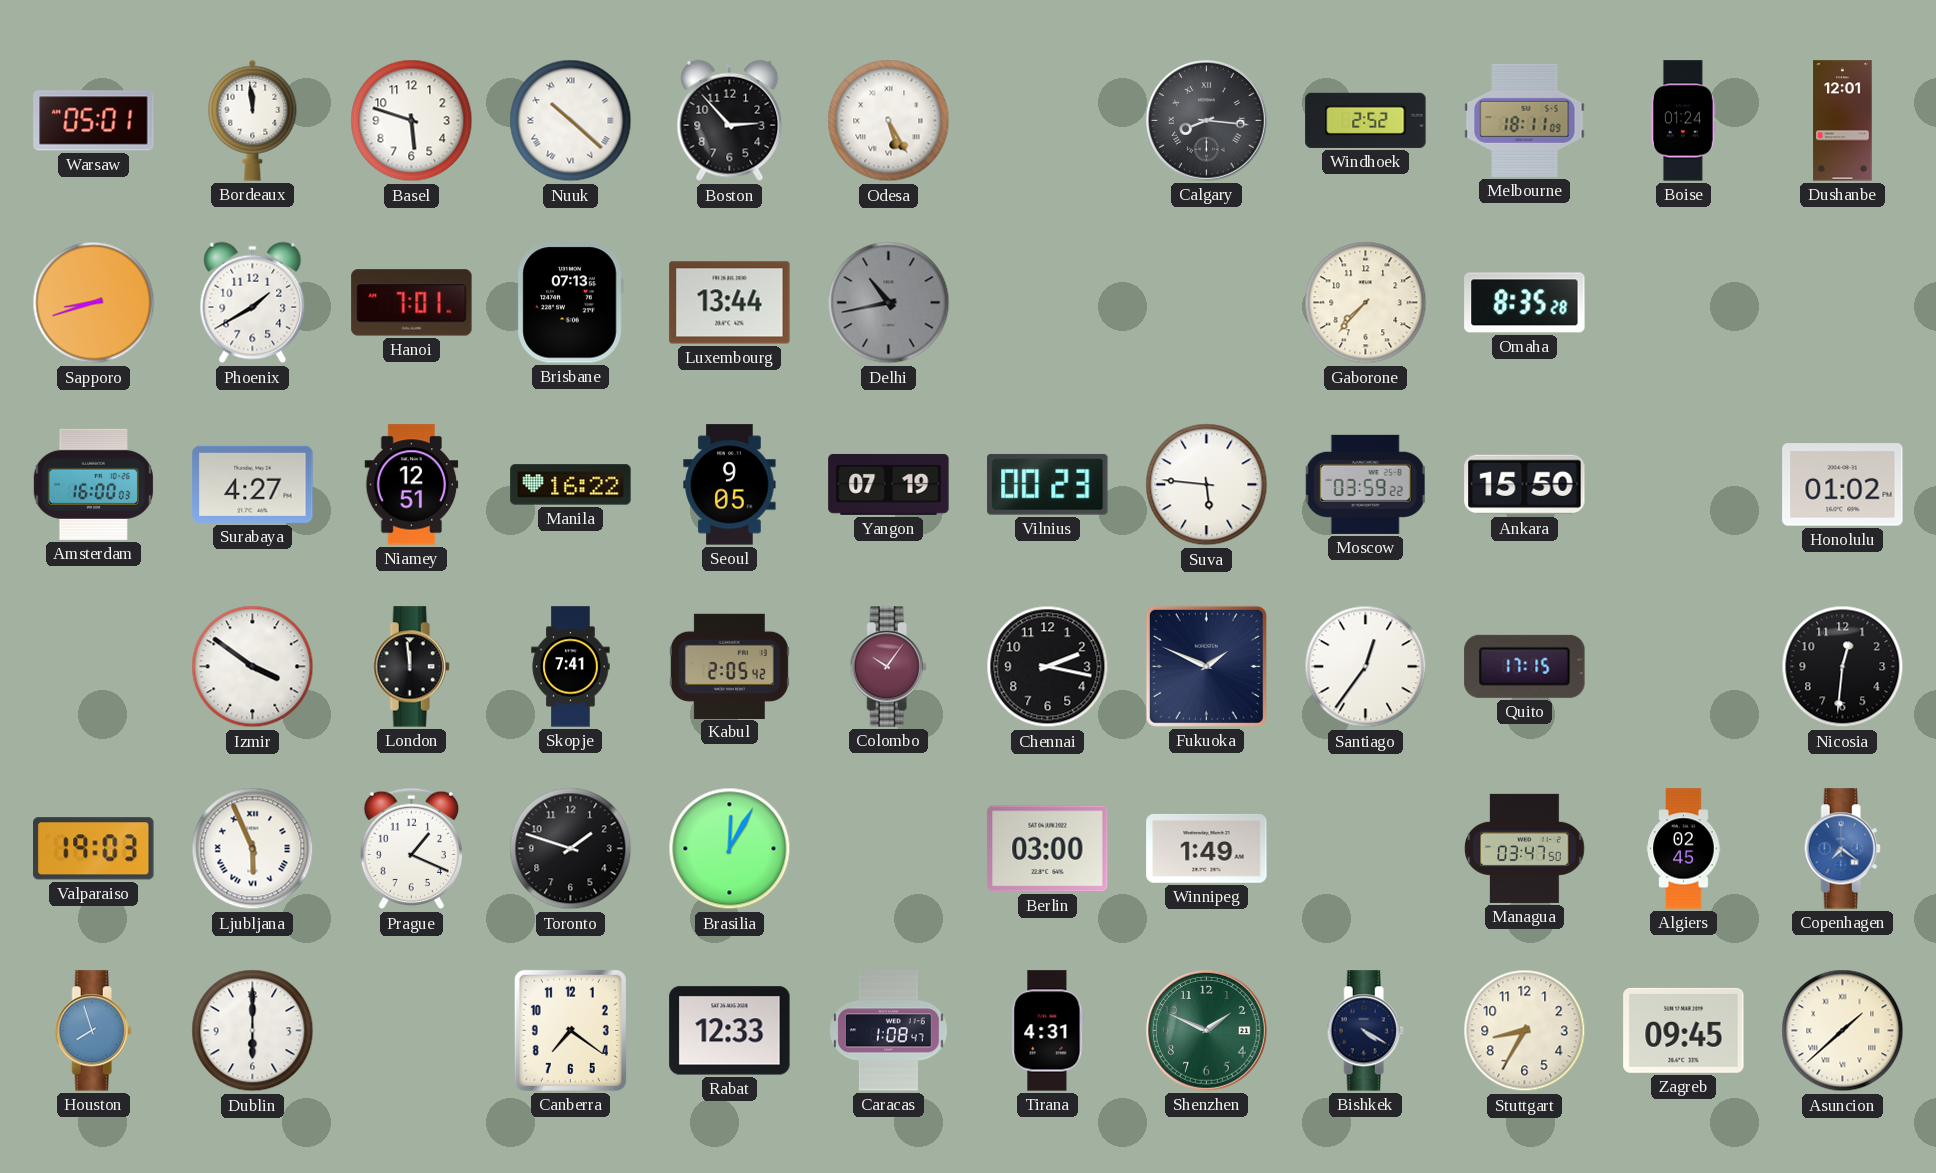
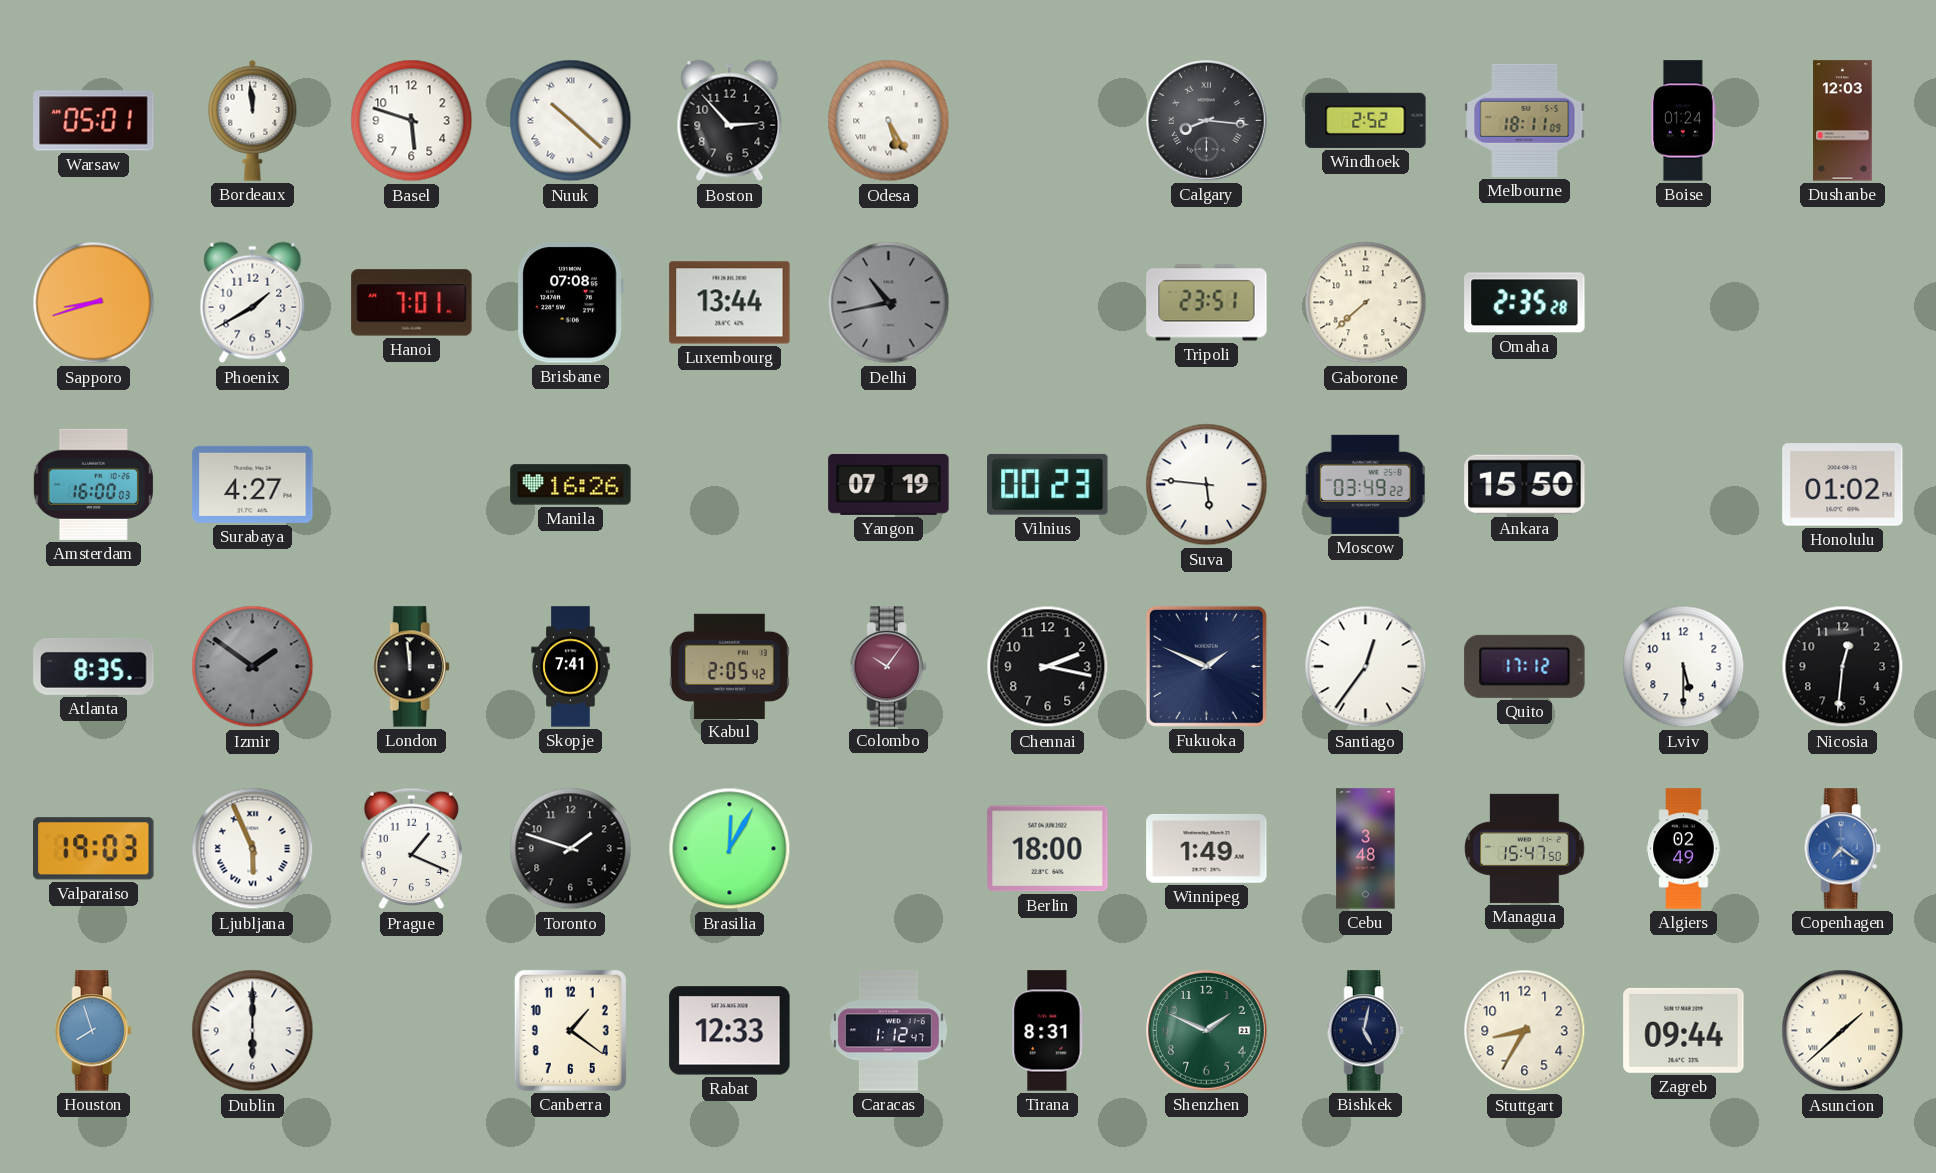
Dushanbe: 12:01 -> 12:03 (1843, 121)
Brisbane: 07:13 -> 07:08 (570, 303)
Tripoli: none -> 23:51 (1207, 303)
Gaborone: 7:37 -> 7:38 (1366, 303)
Omaha: 8:35 -> 2:35 (1525, 303)
Niamey: 12:51 -> none (412, 485)
Manila: 16:22 -> 16:26 (571, 485)
Seoul: 9:05 -> none (730, 485)
Moscow: 03:59 -> 03:49 (1365, 484)
Atlanta: none -> 8:35 (94, 666)
Izmir: 3:51 -> 1:51 (253, 667)
Izmir dial: white -> grey (253, 667)
Quito: 17:15 -> 17:12 (1525, 666)
Lviv: none -> 5:30 (1684, 667)
Berlin: 03:00 -> 18:00 (1048, 849)
Cebu: none -> 3:48 (1366, 849)
Managua: 03:47 -> 15:47 (1525, 848)
Algiers: 02:45 -> 02:49 (1684, 849)
Canberra: 7:21 -> 1:21 (570, 1030)
Caracas: 1:08 -> 1:12 (889, 1031)
Tirana: 4:31 -> 8:31 (1048, 1031)
Bishkek: 4:20 -> 5:02 (1365, 1031)
Zagreb: 09:45 -> 09:44 (1684, 1030)
